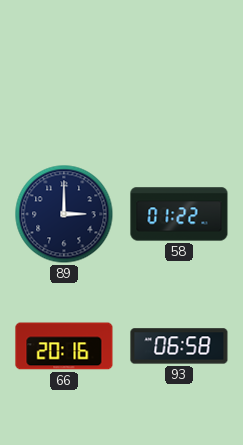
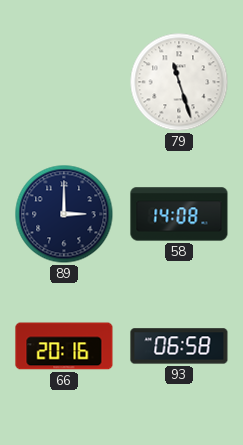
79: none -> 11:27 (179, 82)
58: 01:22 -> 14:08 (179, 214)
